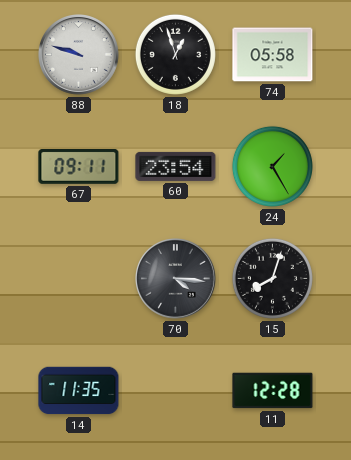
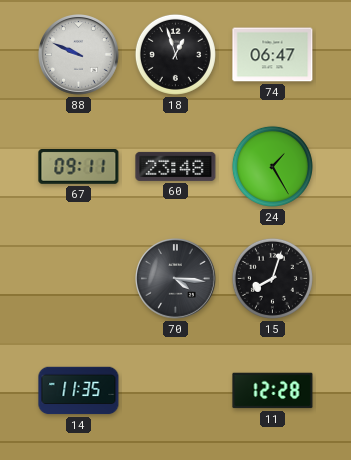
88: 9:48 -> 9:49 (79, 55)
74: 05:58 -> 06:47 (273, 55)
60: 23:54 -> 23:48 (176, 166)
